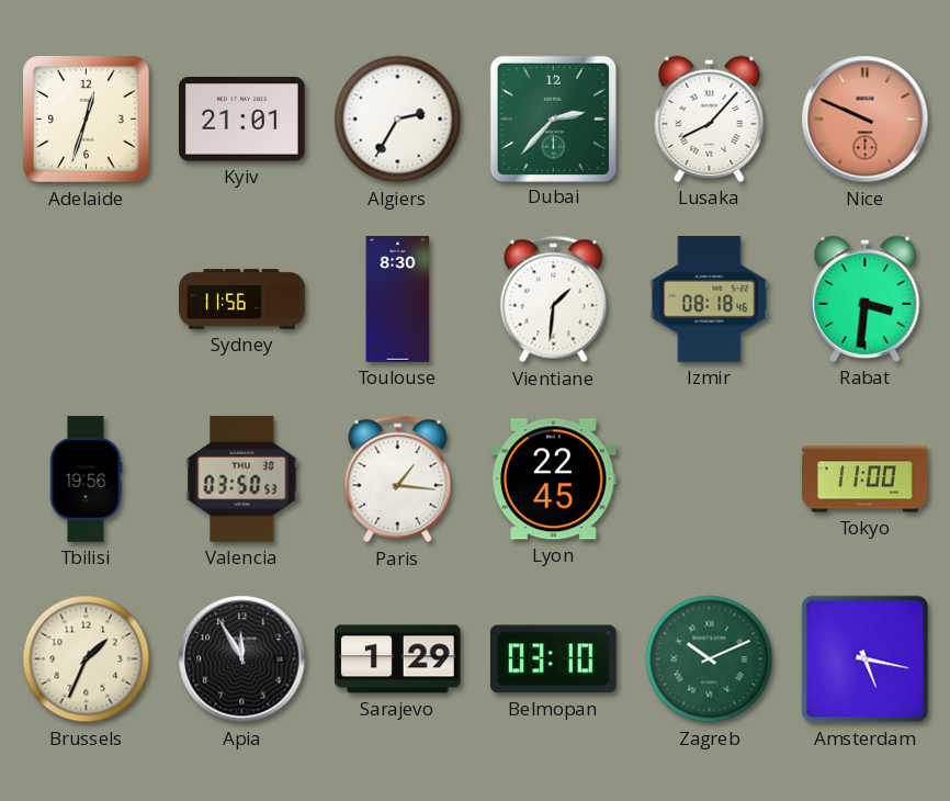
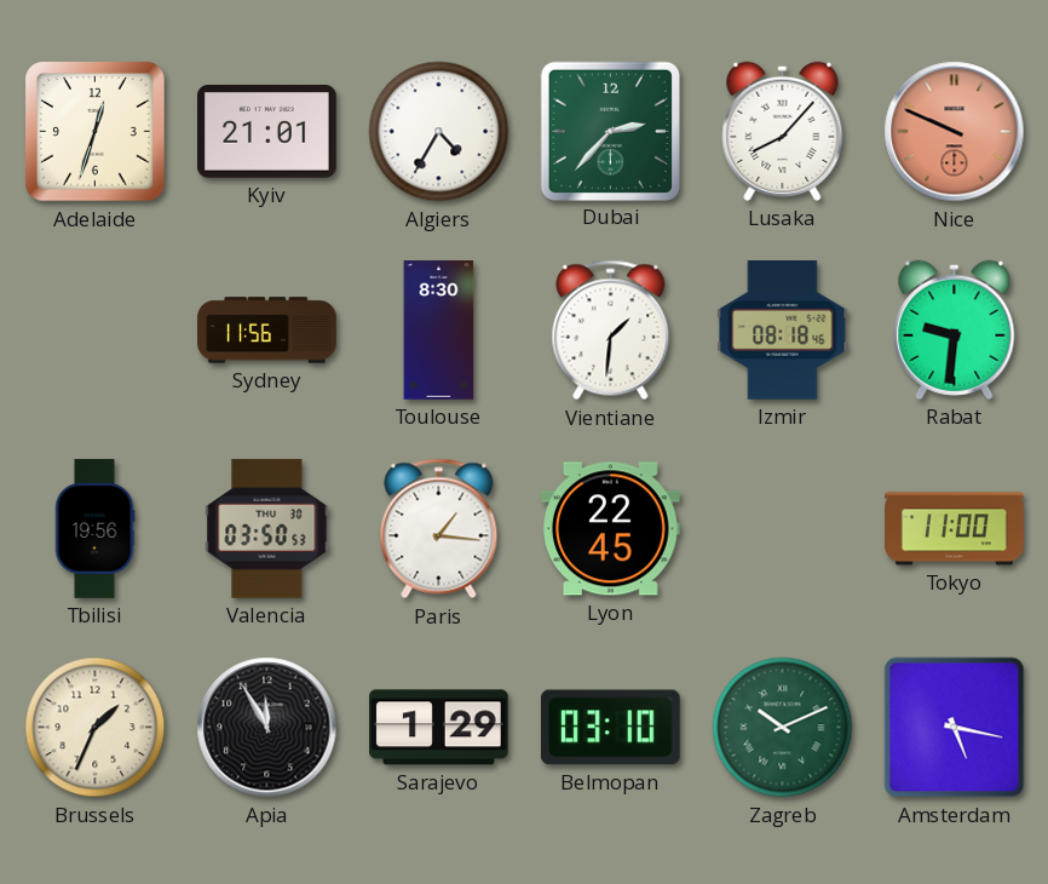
Algiers: 2:35 -> 4:35 (439, 132)
Rabat: 3:31 -> 9:31 (955, 329)
